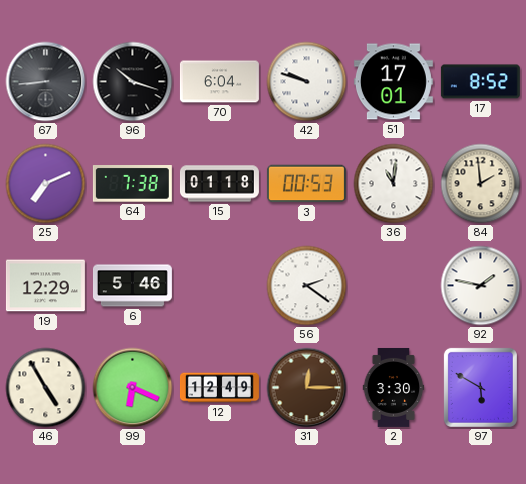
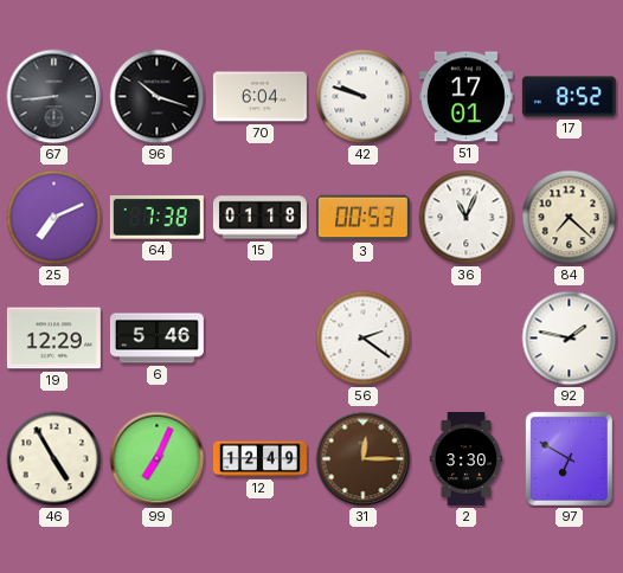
36: 11:01 -> 11:04 (467, 218)
84: 1:59 -> 7:22 (570, 218)
99: 6:19 -> 7:04 (158, 459)
97: 5:50 -> 6:50 (569, 458)
